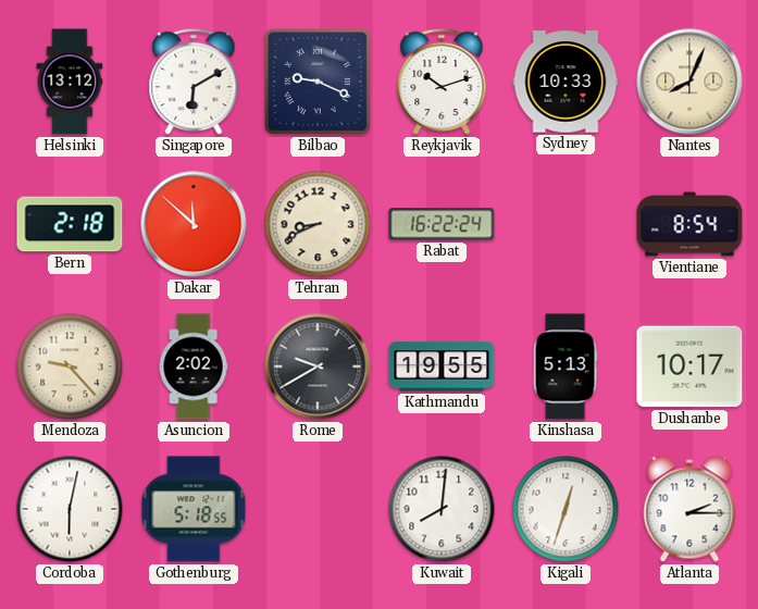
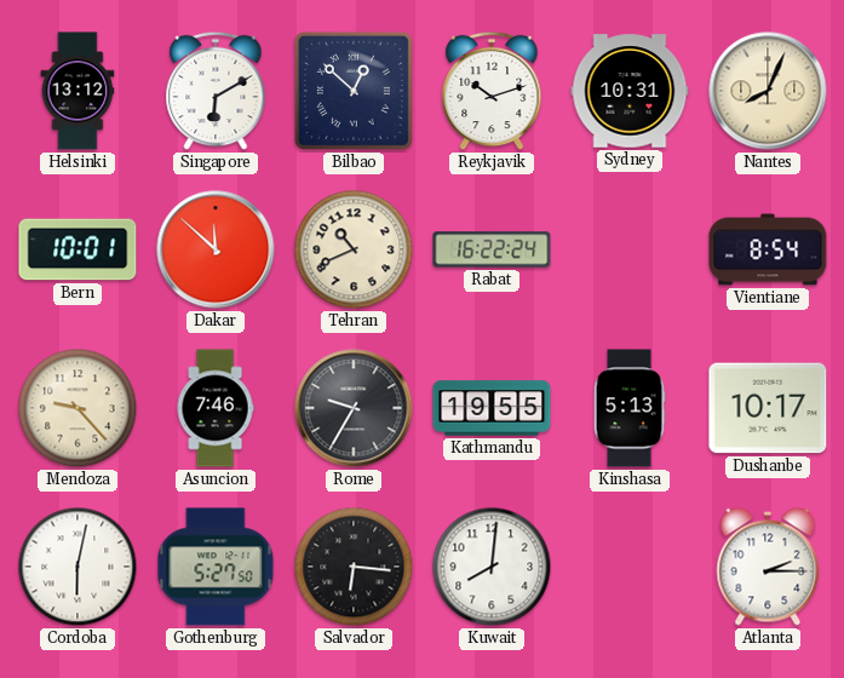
Bilbao: 9:19 -> 12:52 (354, 91)
Sydney: 10:33 -> 10:31 (630, 91)
Bern: 2:18 -> 10:01 (77, 249)
Tehran: 8:41 -> 10:41 (354, 249)
Asuncion: 2:02 -> 7:46 (216, 408)
Rome: 9:40 -> 9:35 (354, 408)
Gothenburg: 5:18 -> 5:27 (216, 567)
Salvador: none -> 6:16 (354, 567)
Kigali: 12:33 -> none (566, 509)
